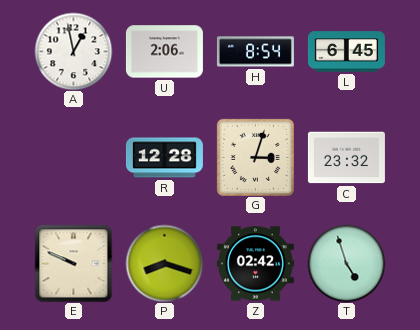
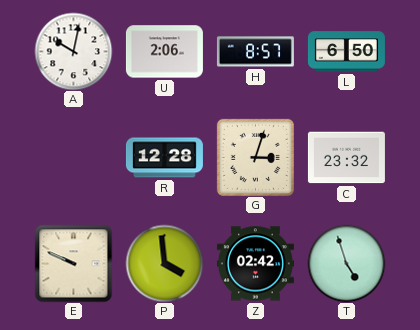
A: 12:58 -> 10:02 (73, 51)
H: 8:54 -> 8:57 (255, 52)
L: 6:45 -> 6:50 (346, 52)
P: 8:18 -> 3:59 (164, 263)
